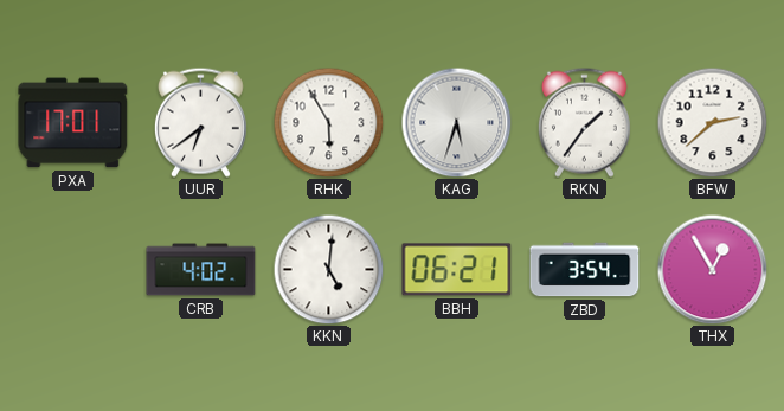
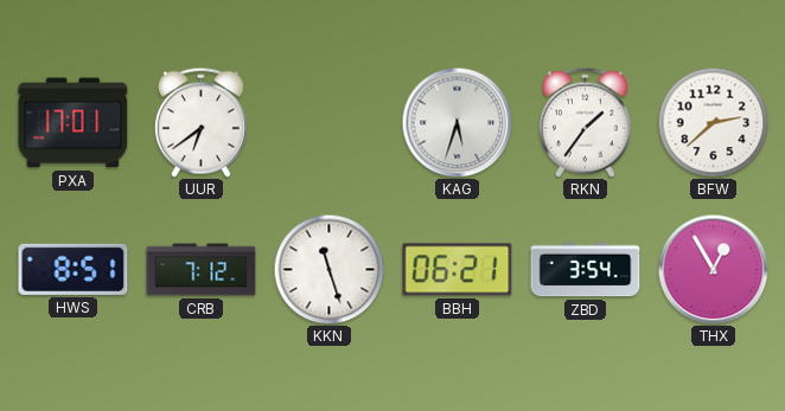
RHK: 5:55 -> none (328, 122)
HWS: none -> 8:51 (74, 269)
CRB: 4:02 -> 7:12 (202, 270)
KKN: 5:01 -> 11:27 (328, 269)
